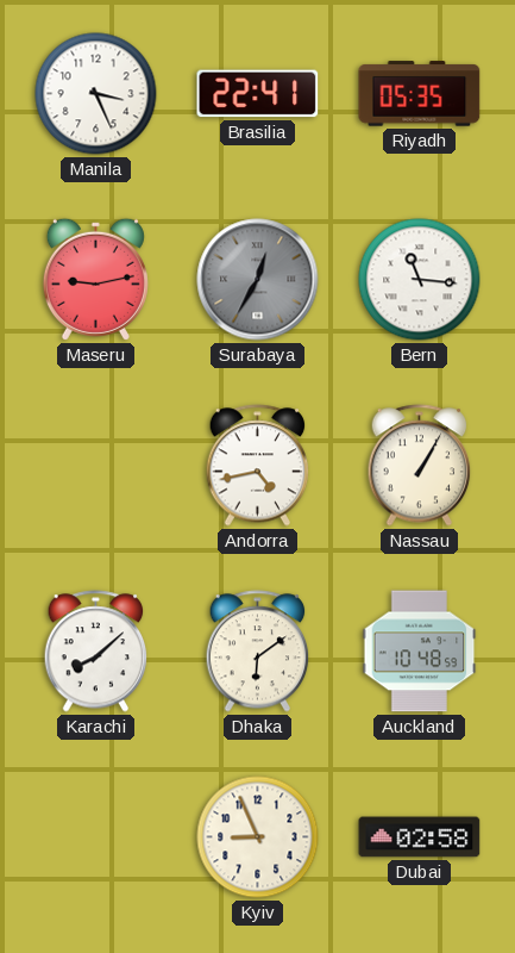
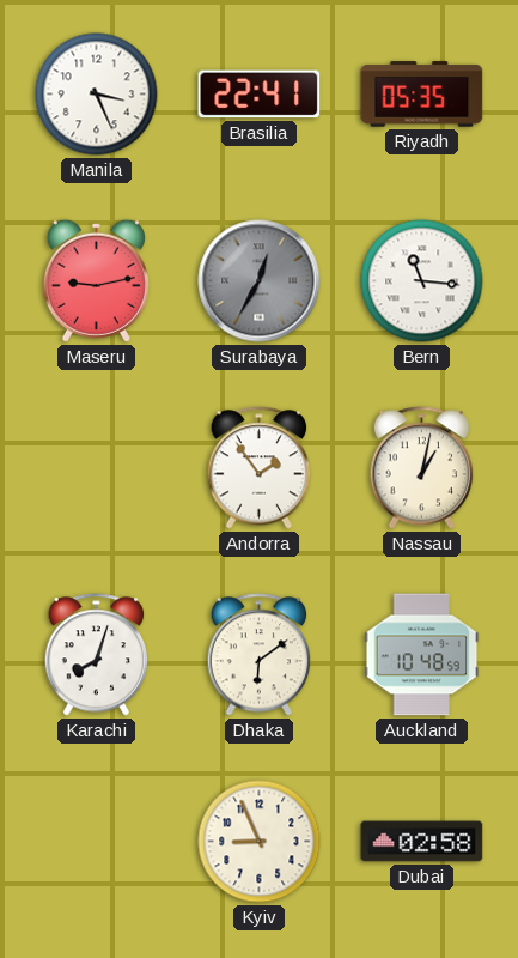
Andorra: 4:43 -> 1:54 (260, 468)
Nassau: 1:05 -> 1:02 (422, 468)
Karachi: 8:08 -> 8:03 (97, 655)
